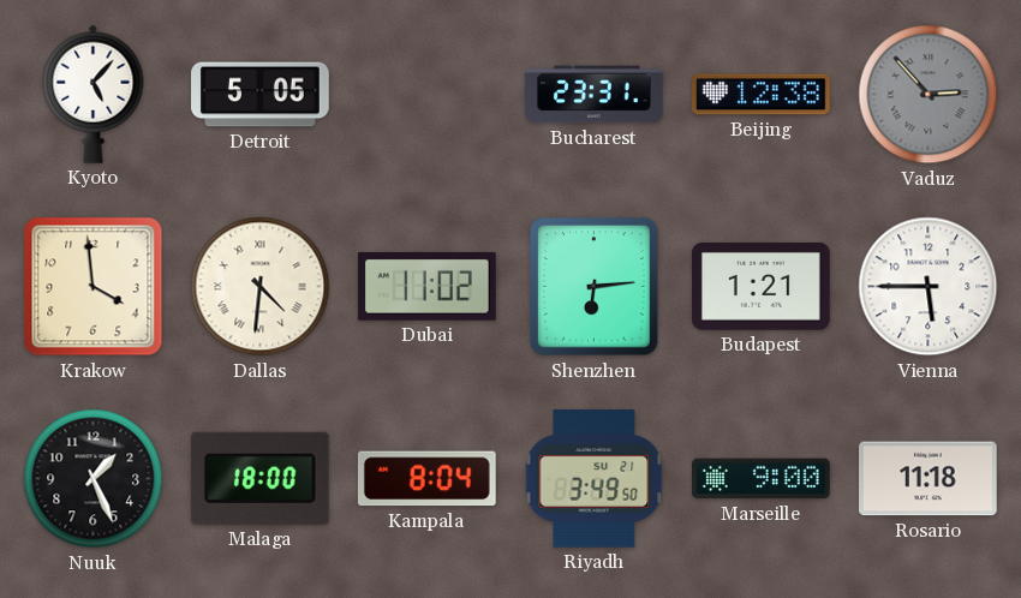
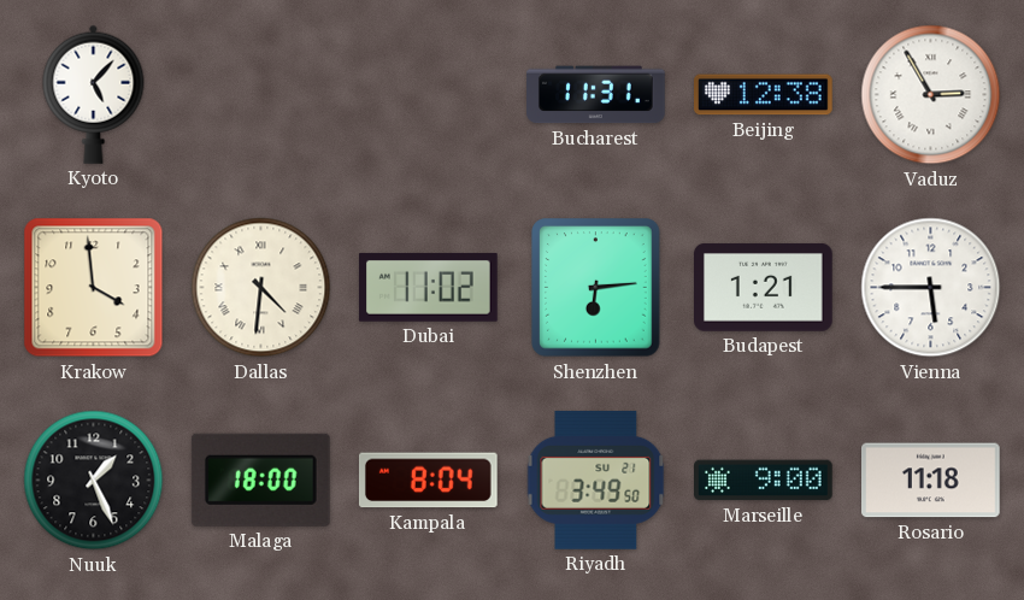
Detroit: 5:05 -> none (261, 95)
Bucharest: 23:31 -> 11:31 (596, 95)
Vaduz: 2:53 -> 2:55 (931, 95)
Vaduz dial: grey -> white (931, 95)
